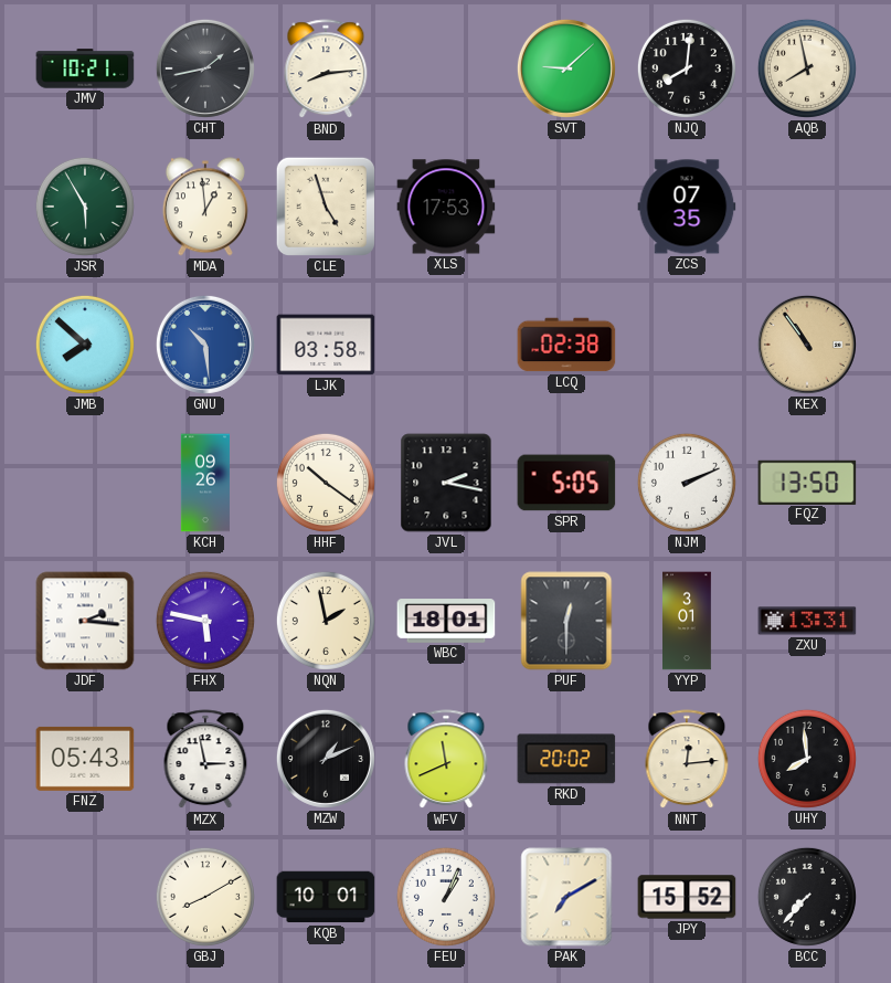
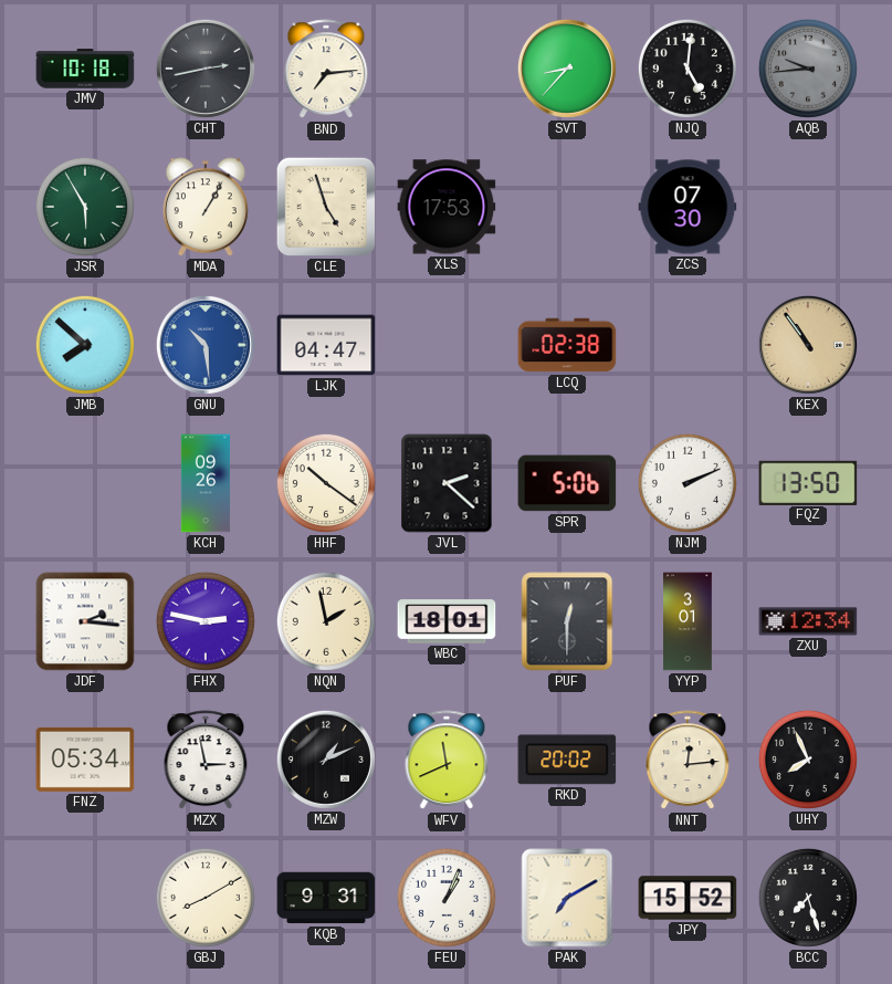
JMV: 10:21 -> 10:18 (85, 69)
CHT: 1:43 -> 2:43 (206, 69)
BND: 8:14 -> 7:14 (326, 70)
SVT: 9:08 -> 8:37 (567, 69)
NJQ: 8:01 -> 5:01 (688, 69)
AQB: 7:58 -> 9:44 (808, 69)
AQB dial: cream -> grey (808, 69)
MDA: 12:59 -> 1:05 (206, 207)
ZCS: 07:35 -> 07:30 (688, 207)
LJK: 03:58 -> 04:47 (326, 345)
JVL: 2:17 -> 2:22 (447, 483)
SPR: 5:05 -> 5:06 (567, 483)
FHX: 5:47 -> 2:47 (206, 621)
ZXU: 13:31 -> 12:34 (808, 621)
FNZ: 05:43 -> 05:34 (85, 760)
UHY: 7:59 -> 7:56 (808, 760)
KQB: 10:01 -> 9:31 (326, 898)
BCC: 7:37 -> 7:27 (808, 898)
